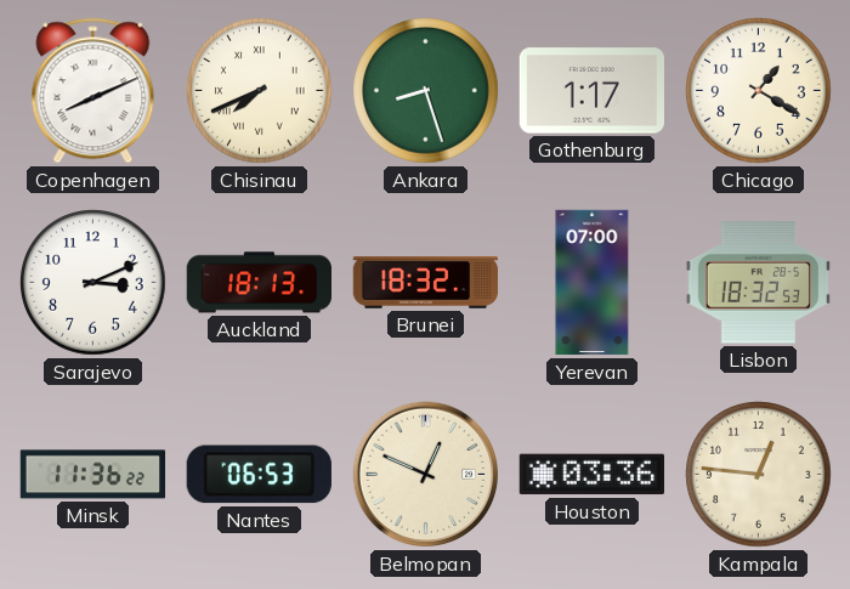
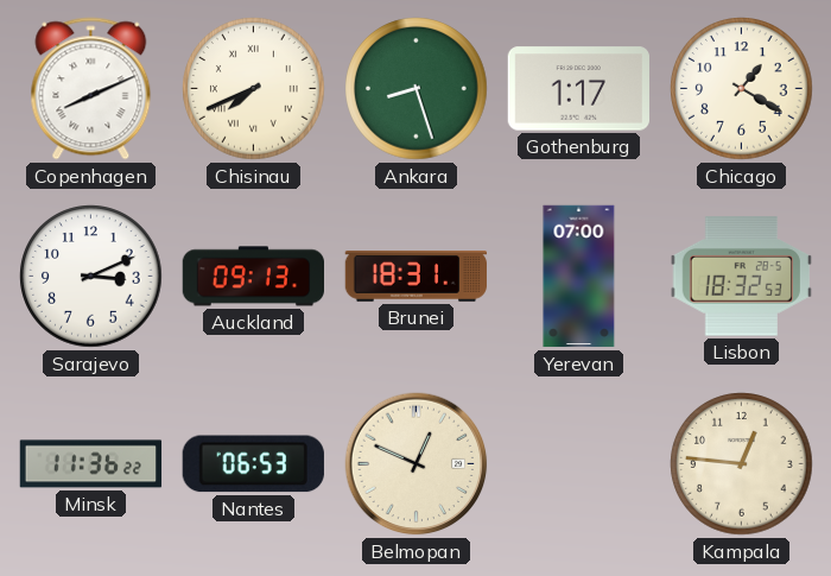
Auckland: 18:13 -> 09:13 (253, 277)
Brunei: 18:32 -> 18:31 (415, 277)
Houston: 03:36 -> none (591, 475)
